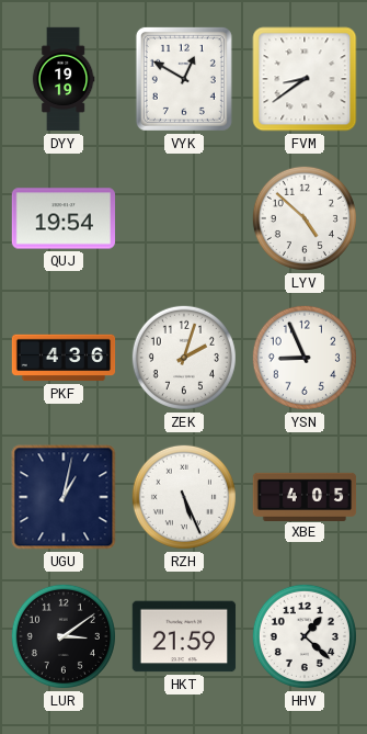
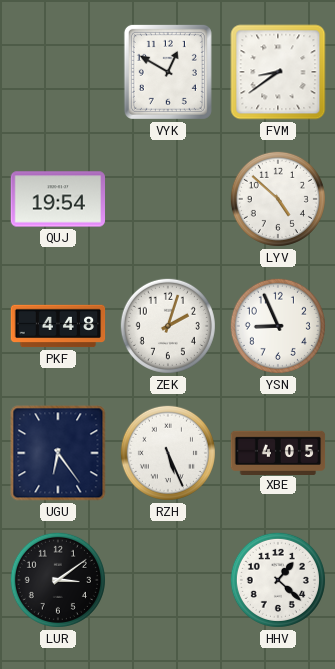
DYY: 19:19 -> none (64, 79)
PKF: 4:36 -> 4:48 (58, 326)
UGU: 1:02 -> 6:24 (58, 453)
HKT: 21:59 -> none (184, 636)
